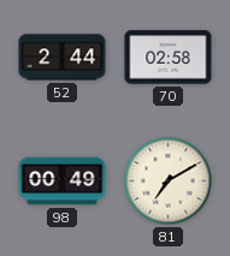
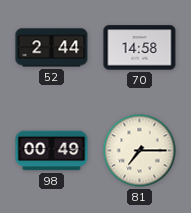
70: 02:58 -> 14:58 (140, 48)
81: 7:10 -> 7:15 (140, 151)
